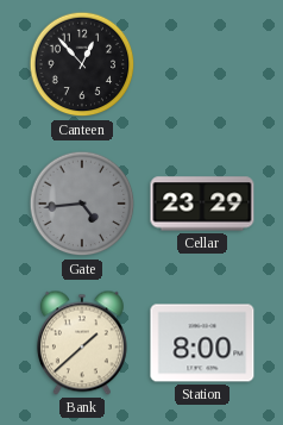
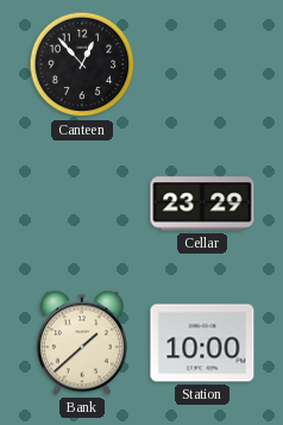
Gate: 4:44 -> none (82, 204)
Station: 8:00 -> 10:00 (202, 343)
